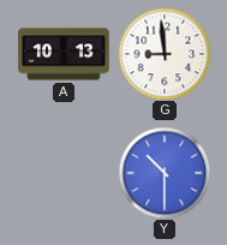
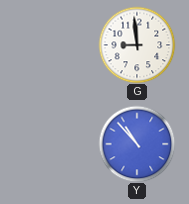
A: 10:13 -> none (64, 54)
Y: 10:30 -> 10:53 (137, 144)
